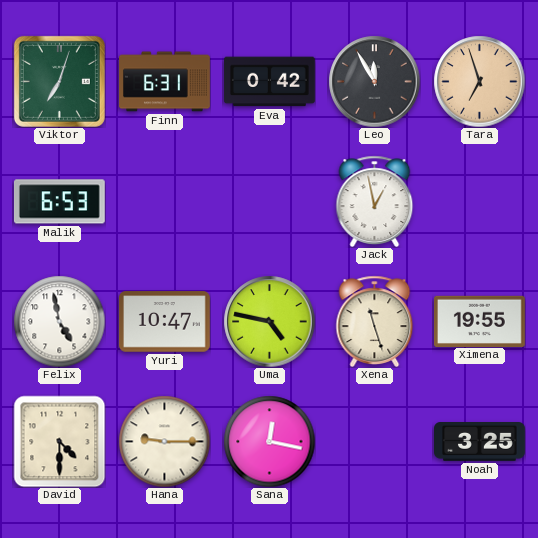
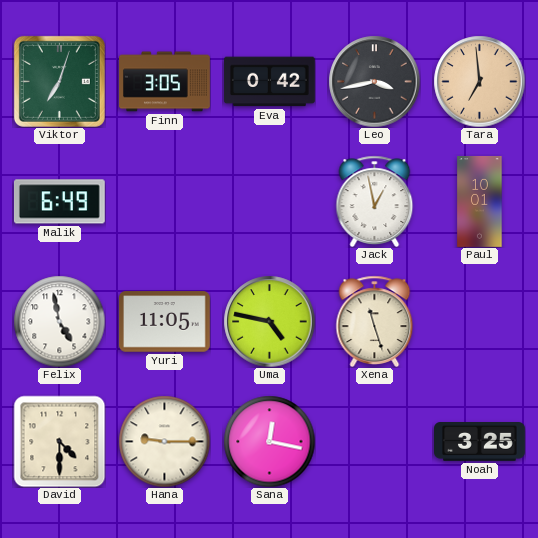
Finn: 6:31 -> 3:05 (165, 82)
Leo: 11:55 -> 3:43 (374, 81)
Tara: 6:57 -> 6:59 (479, 81)
Malik: 6:53 -> 6:49 (59, 202)
Paul: none -> 10:01 (480, 202)
Yuri: 10:47 -> 11:05 (165, 322)
Ximena: 19:55 -> none (480, 321)
